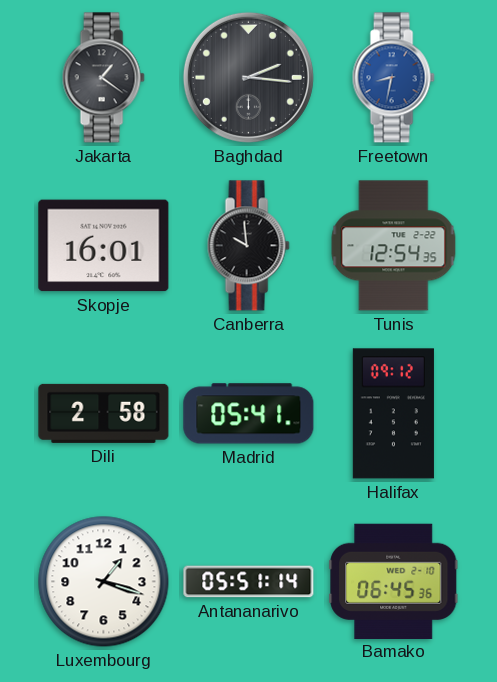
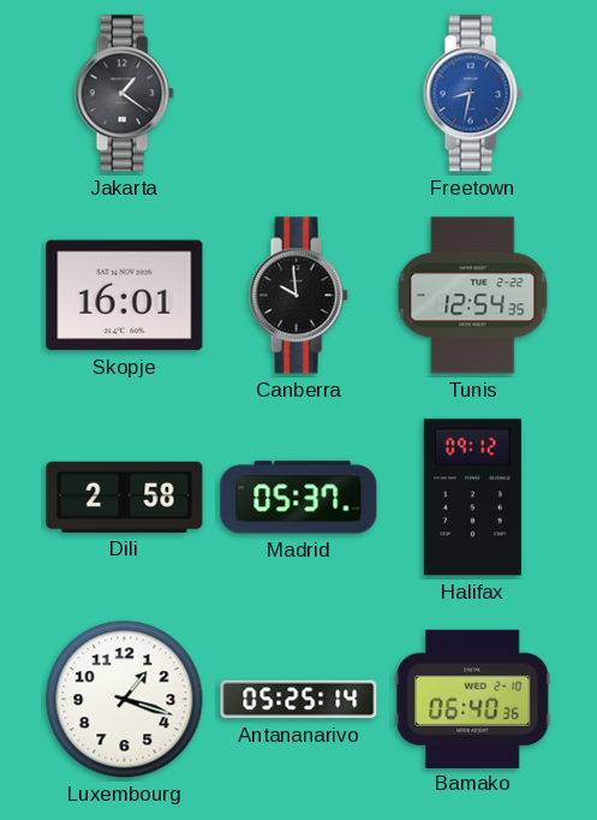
Baghdad: 2:16 -> none (248, 77)
Madrid: 05:41 -> 05:37 (299, 498)
Antananarivo: 05:51 -> 05:25 (299, 700)
Bamako: 06:45 -> 06:40 (473, 699)
